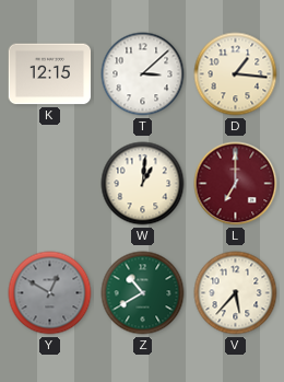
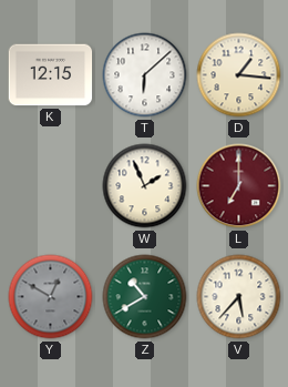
T: 3:08 -> 6:08 (145, 75)
W: 1:01 -> 1:56 (145, 186)
